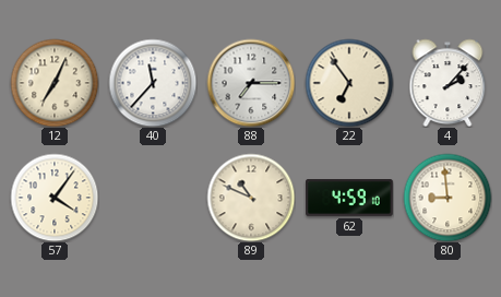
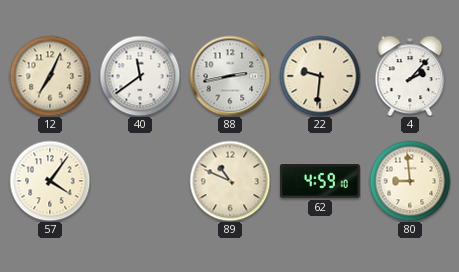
40: 11:37 -> 11:39 (140, 76)
88: 7:15 -> 2:43 (230, 76)
22: 6:54 -> 9:31 (320, 76)
